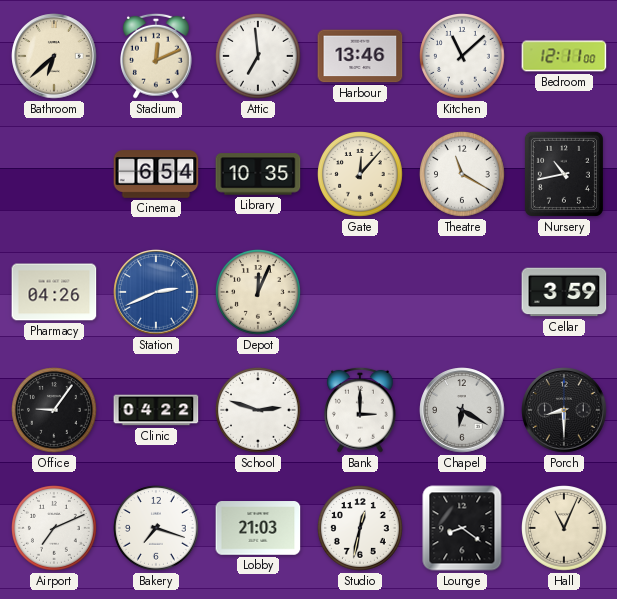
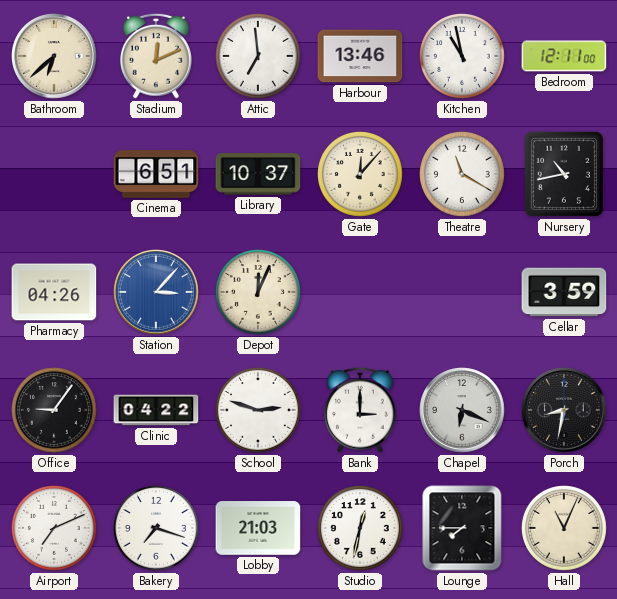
Kitchen: 11:08 -> 10:58 (463, 57)
Cinema: 6:54 -> 6:51 (156, 174)
Library: 10:35 -> 10:37 (258, 174)
Station: 2:41 -> 3:07 (156, 292)
Chapel: 6:20 -> 6:19 (462, 410)
Porch: 8:30 -> 8:32 (564, 410)
Lounge: 8:21 -> 7:45 (462, 528)
